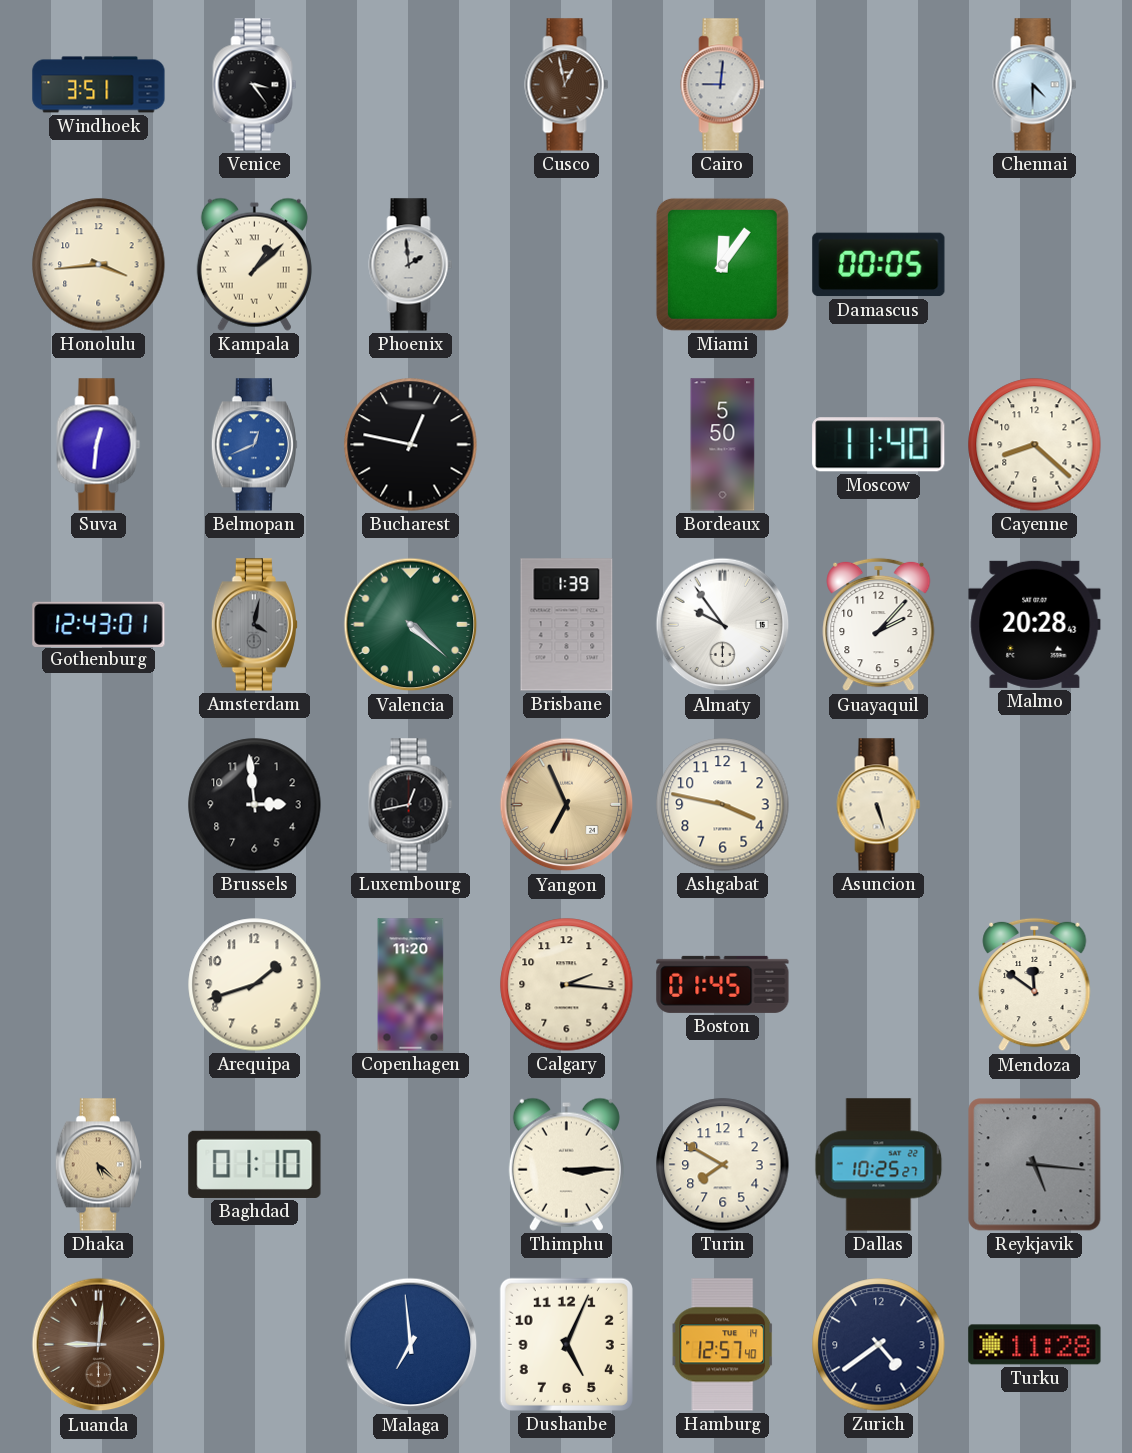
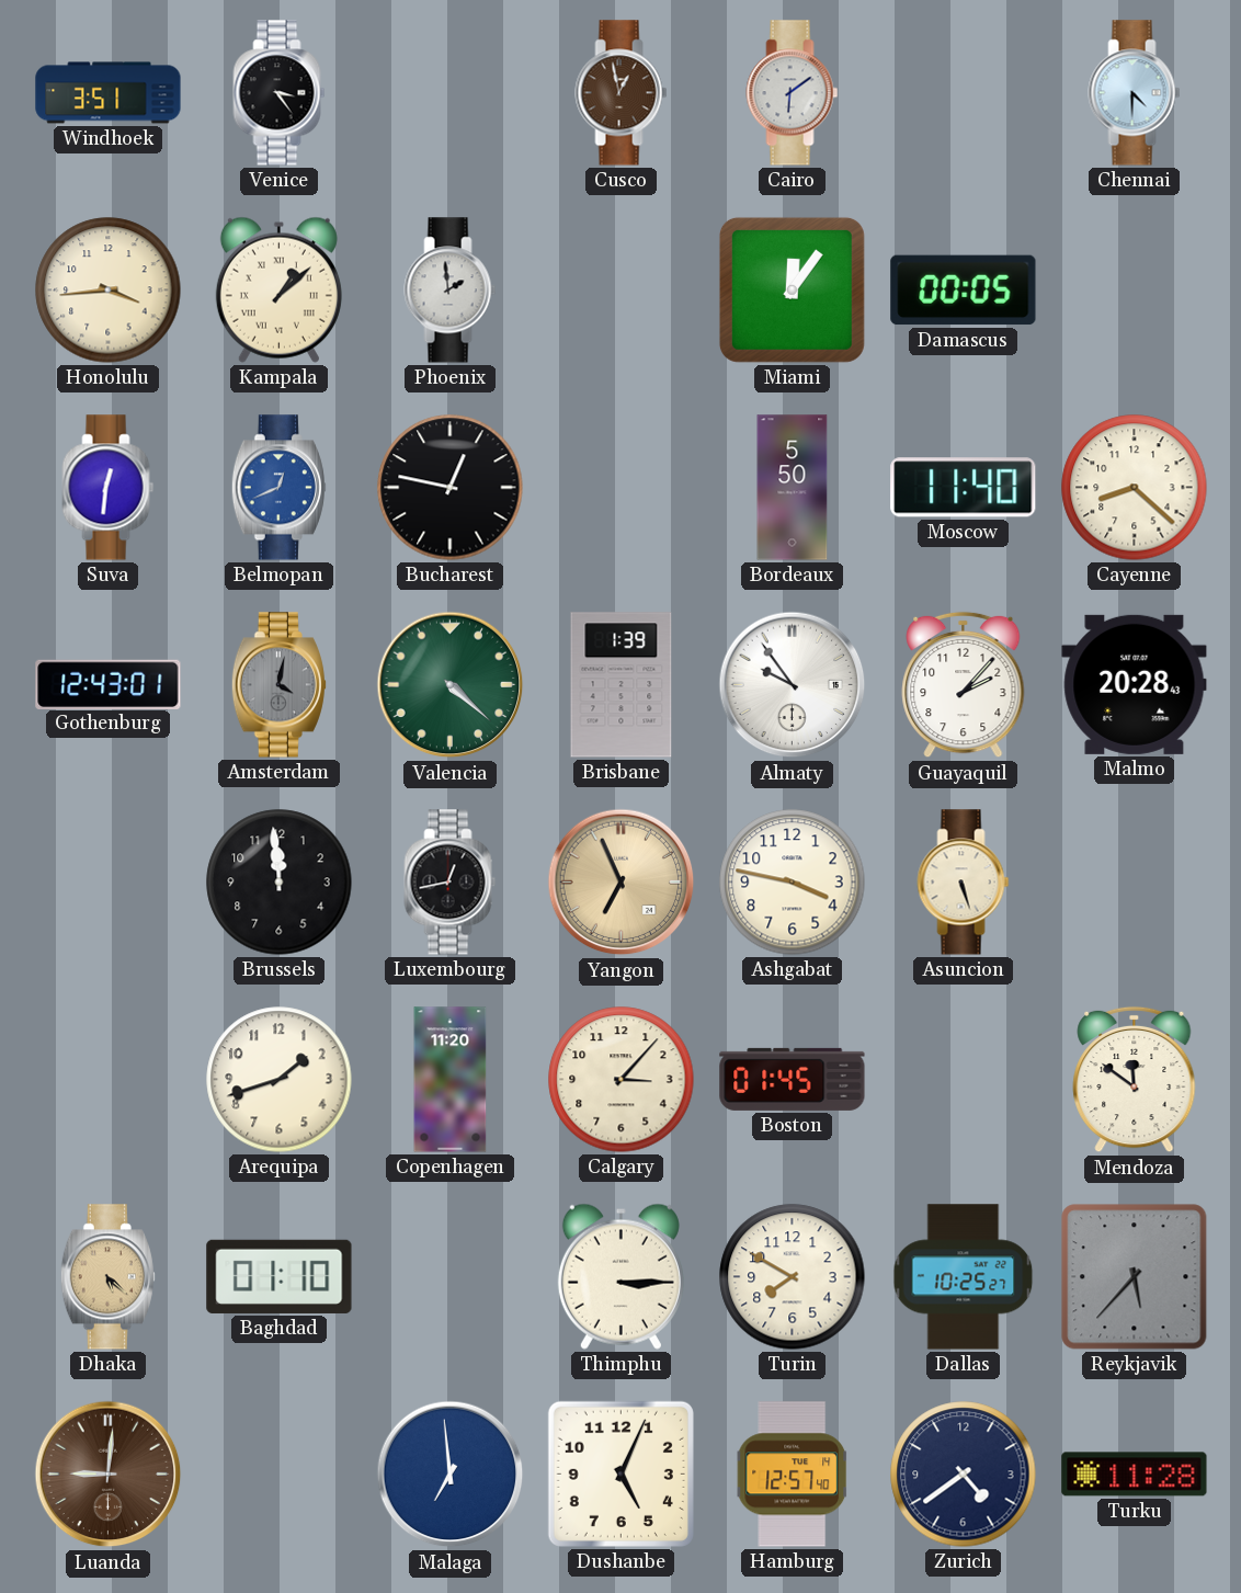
Cairo: 9:01 -> 6:09 (793, 93)
Brussels: 2:59 -> 11:59 (280, 883)
Calgary: 2:16 -> 3:07 (622, 1080)
Reykjavik: 5:16 -> 5:37 (1135, 1277)
